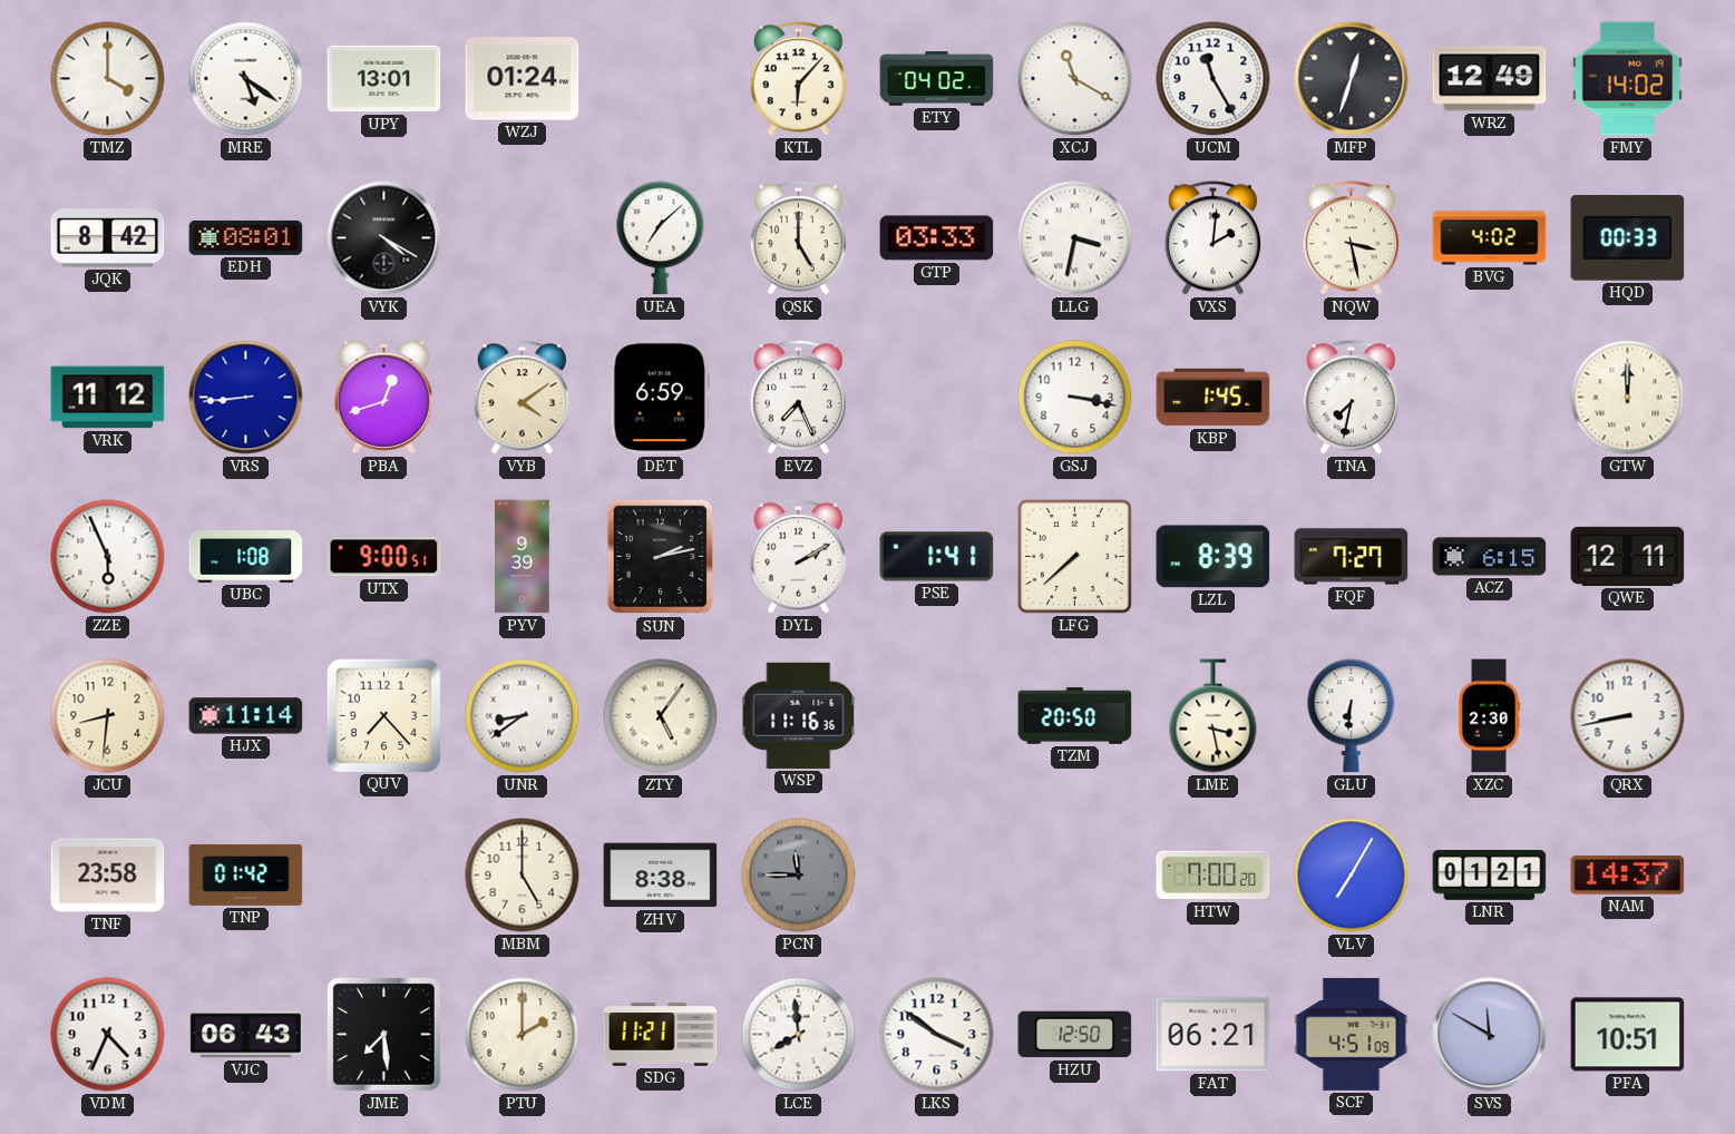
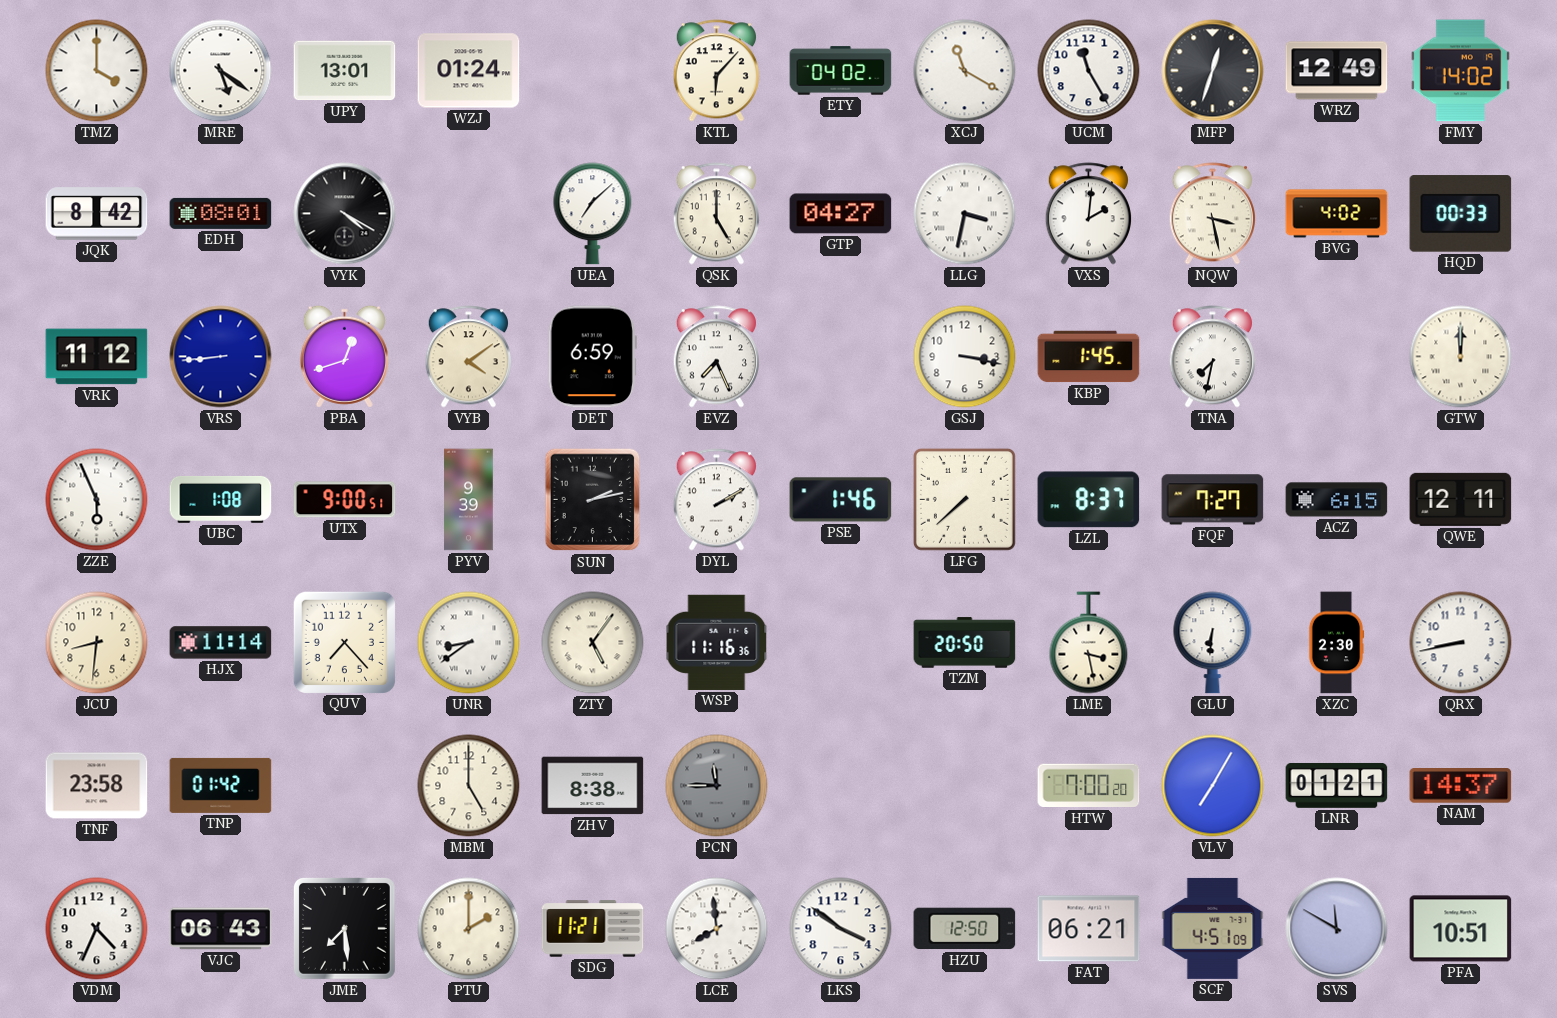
GTP: 03:33 -> 04:27 (841, 214)
PSE: 1:41 -> 1:46 (841, 500)
LZL: 8:39 -> 8:37 (1089, 500)
